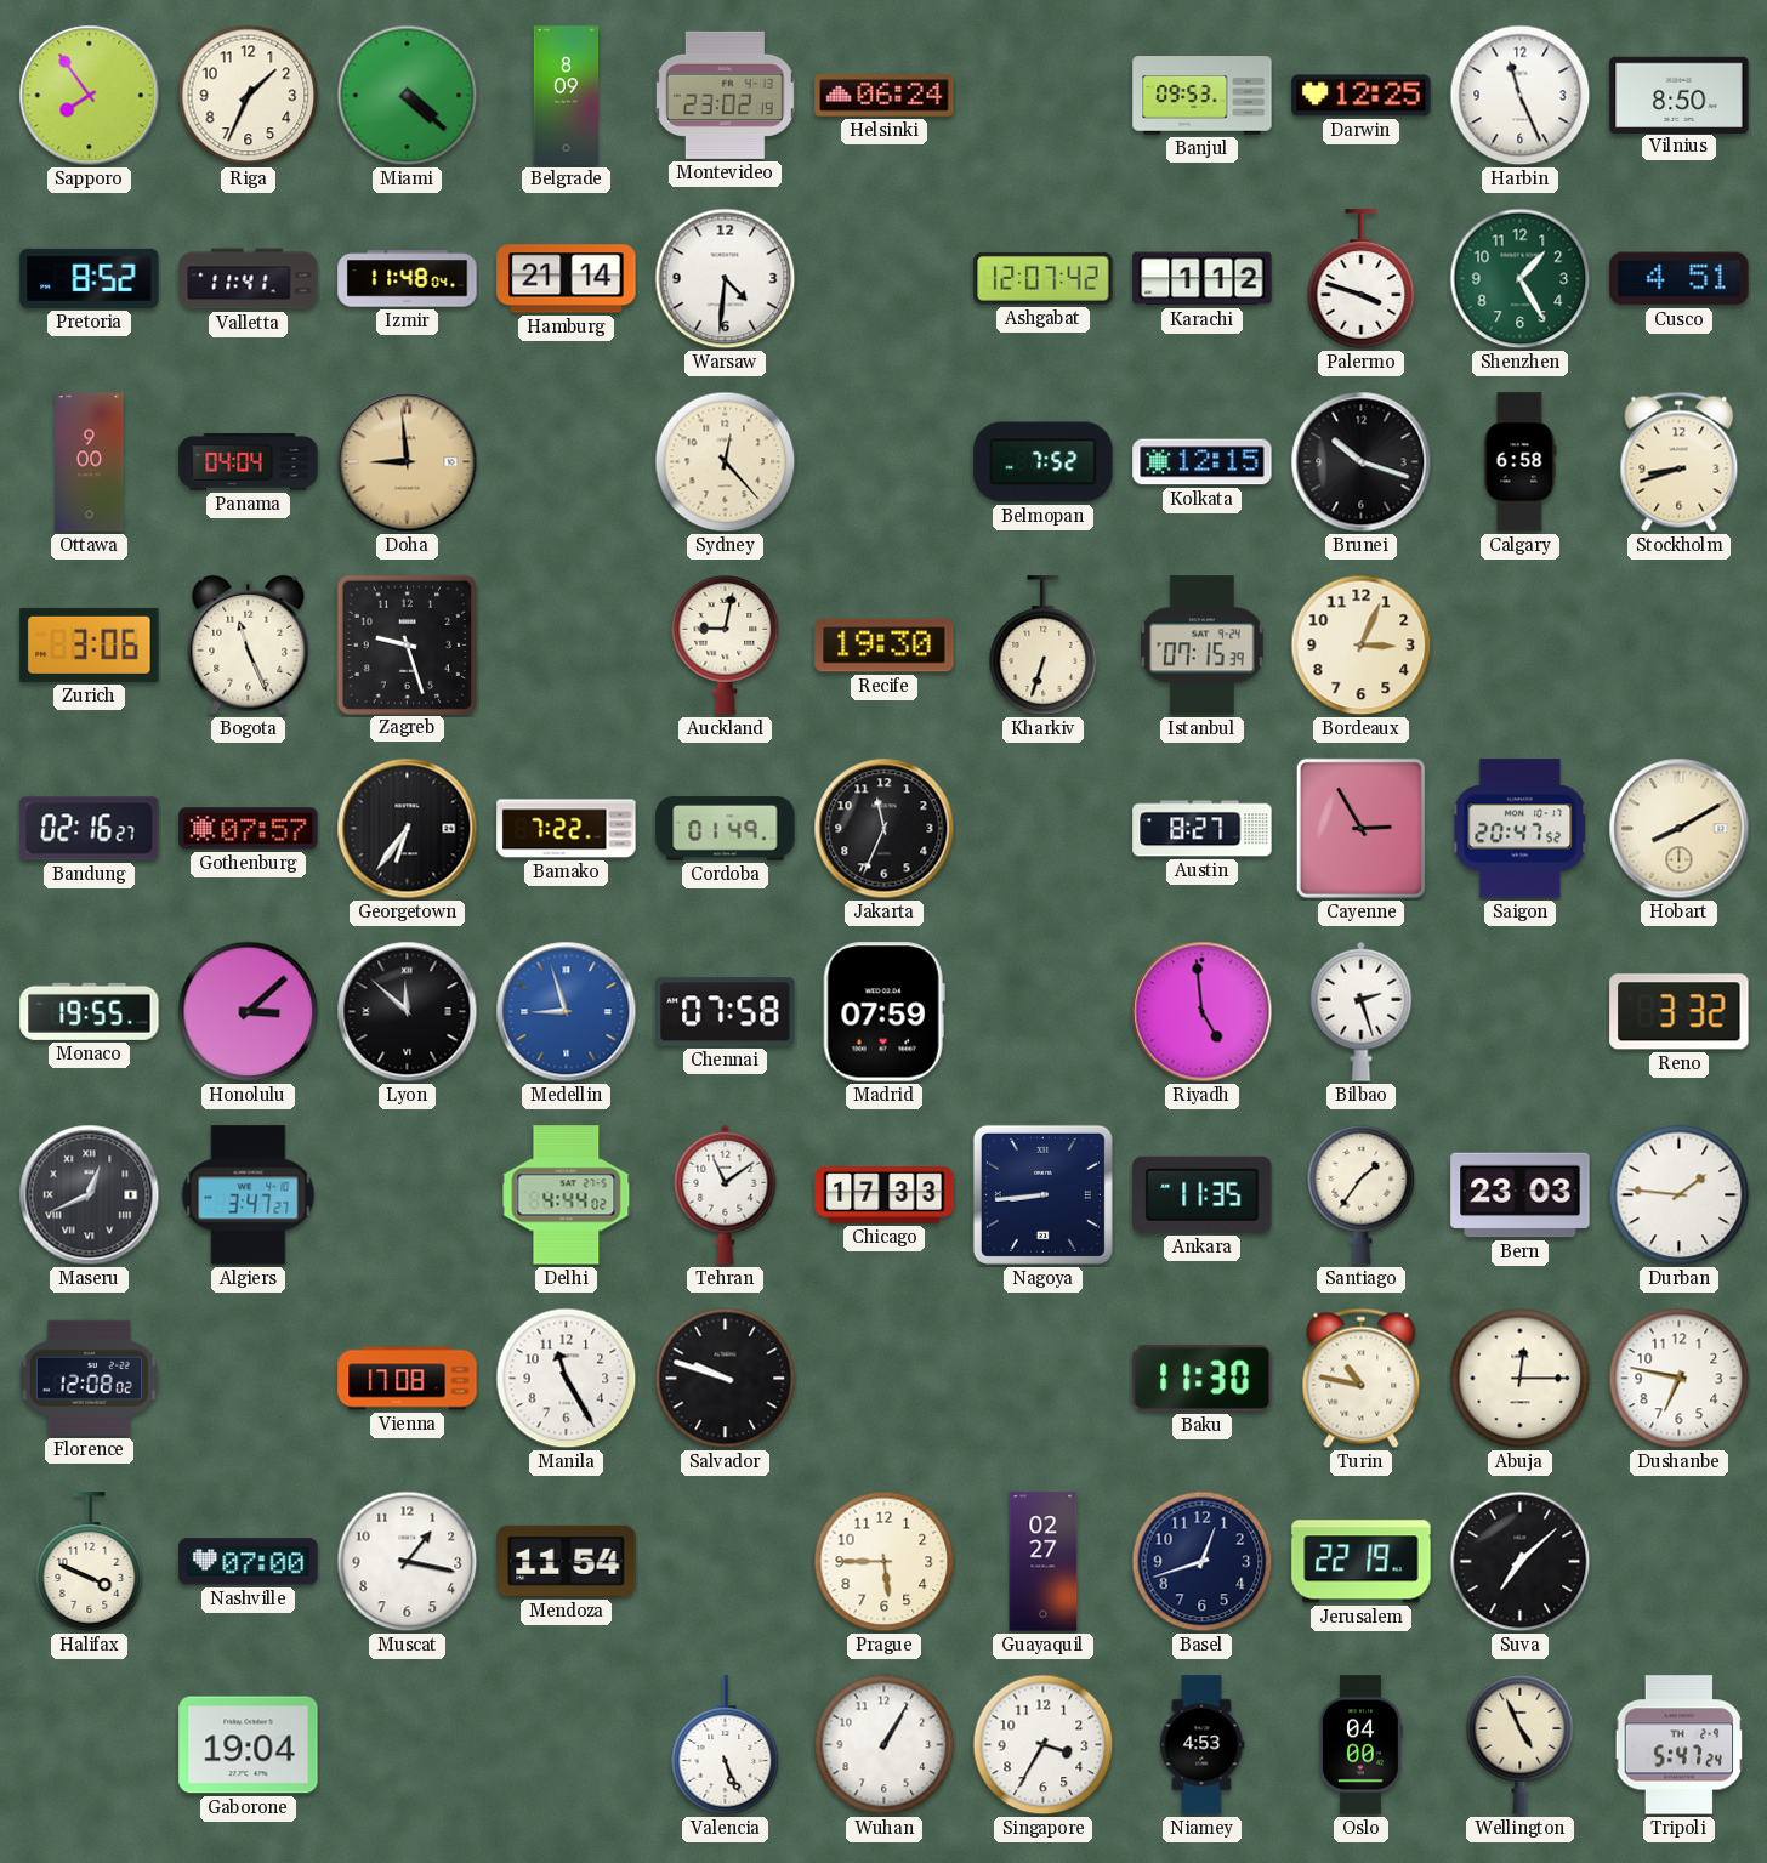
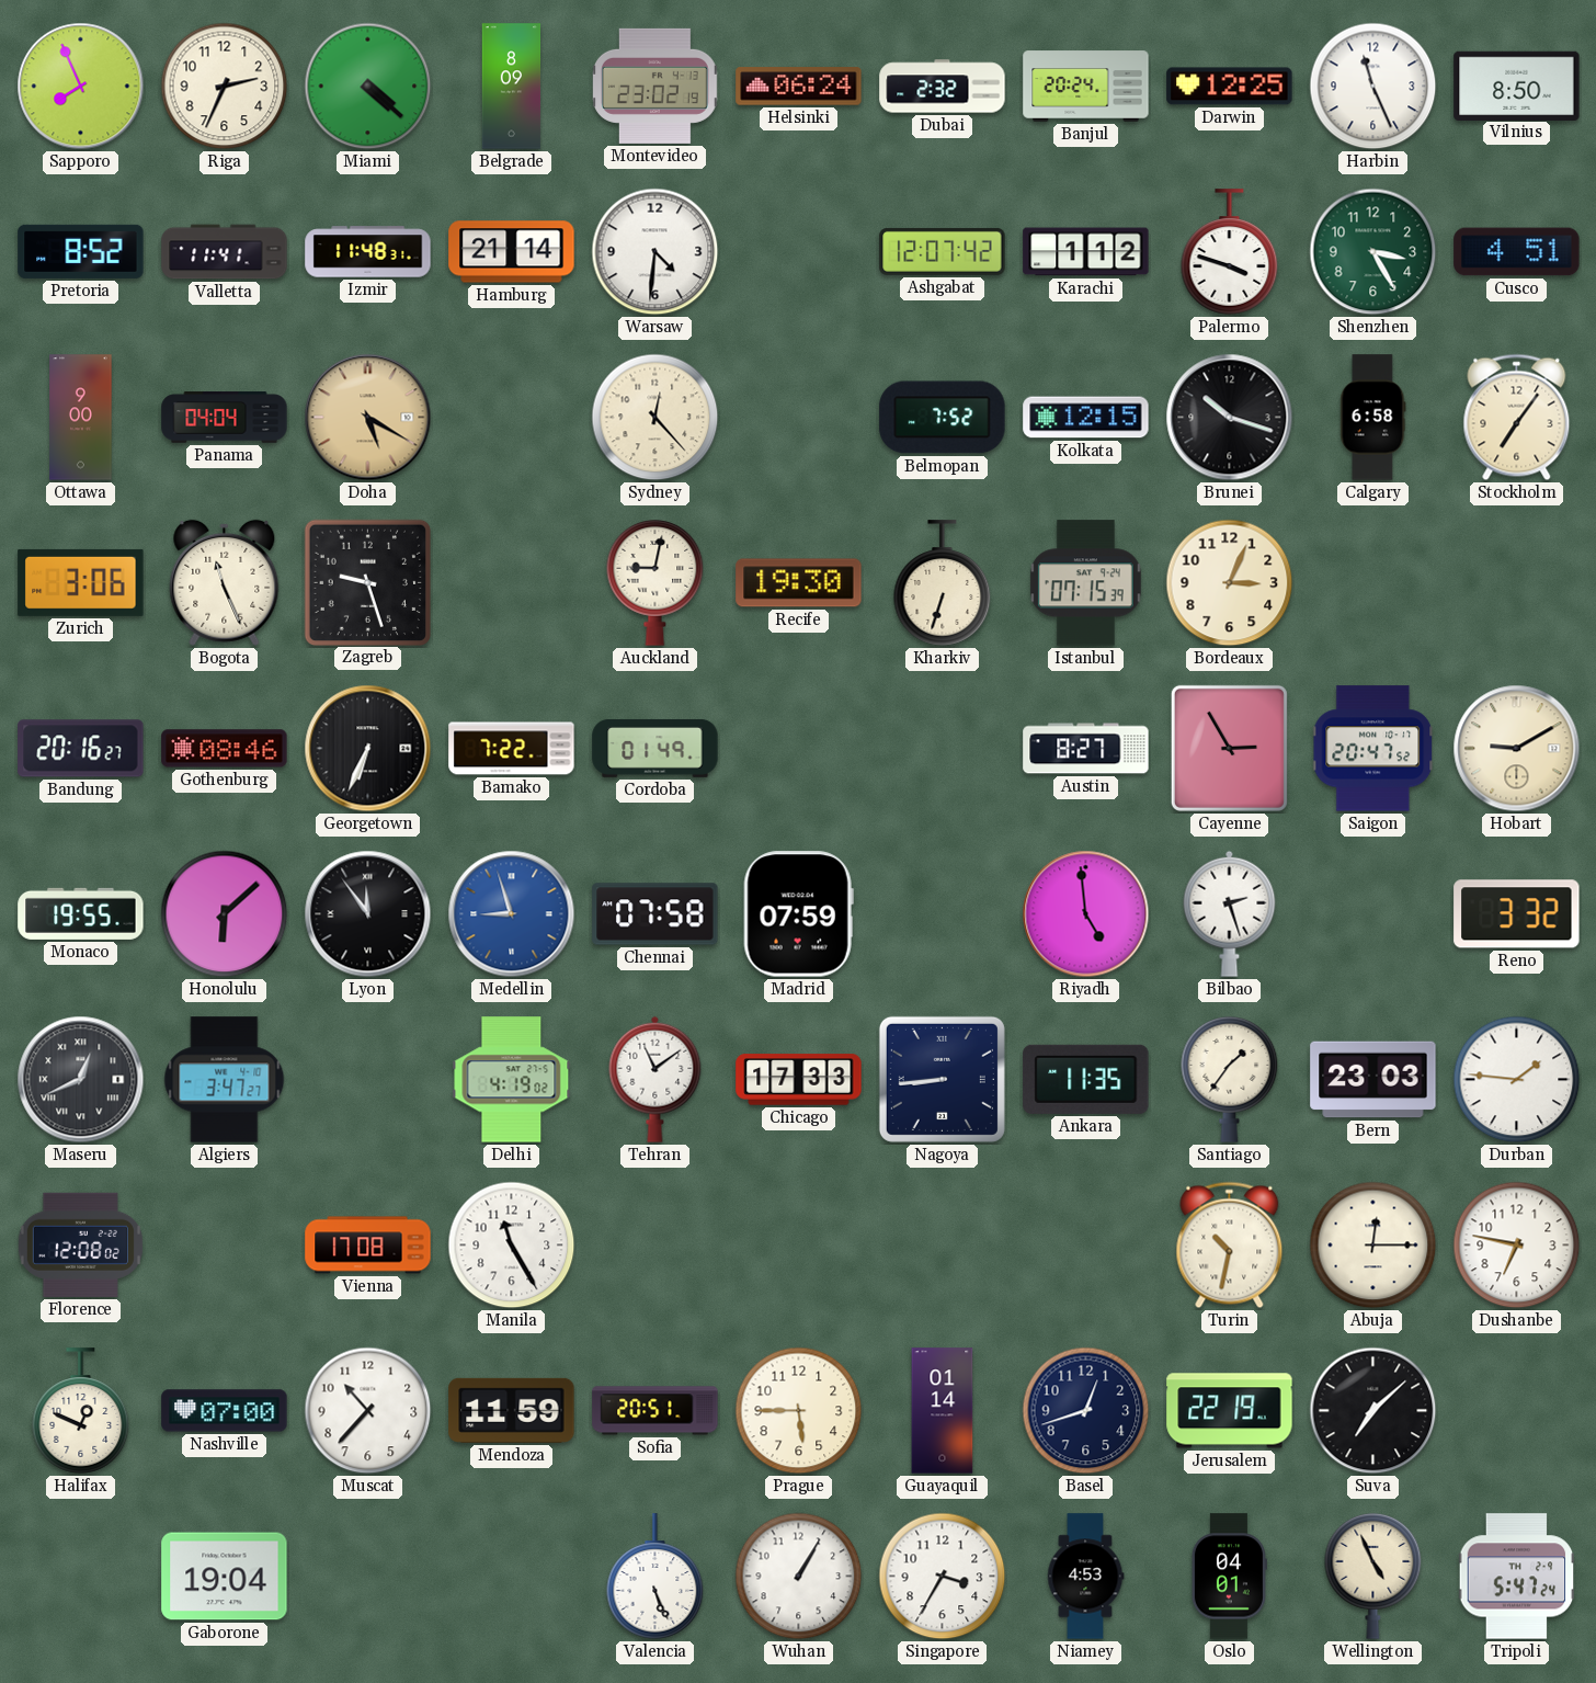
Sapporo: 7:54 -> 7:56 (81, 87)
Riga: 1:34 -> 2:34 (225, 87)
Dubai: none -> 2:32 (943, 87)
Banjul: 09:53 -> 20:24 (1086, 87)
Izmir: 11:48:04 -> 11:48:31 (368, 252)
Shenzhen: 1:25 -> 3:25 (1373, 252)
Doha: 8:59 -> 5:20 (368, 418)
Stockholm: 8:42 -> 7:06 (1517, 418)
Bandung: 02:16 -> 20:16 (81, 749)
Gothenburg: 07:57 -> 08:46 (225, 749)
Georgetown: 6:36 -> 6:34 (368, 749)
Jakarta: 11:34 -> none (885, 829)
Hobart: 8:10 -> 9:10 (1517, 749)
Honolulu: 3:08 -> 6:08 (225, 914)
Lyon: 11:52 -> 11:54 (368, 914)
Delhi: 4:44 -> 4:19 (512, 1080)
Salvador: 9:48 -> none (726, 1379)
Baku: 11:30 -> none (1203, 1379)
Turin: 10:47 -> 10:32 (1230, 1246)
Halifax: 3:49 -> 12:49 (81, 1411)
Muscat: 1:17 -> 10:37 (368, 1411)
Mendoza: 11:54 -> 11:59 (512, 1410)
Sofia: none -> 20:51 (656, 1411)
Guayaquil: 02:27 -> 01:14 (943, 1411)
Oslo: 04:00 -> 04:01 (1229, 1577)
